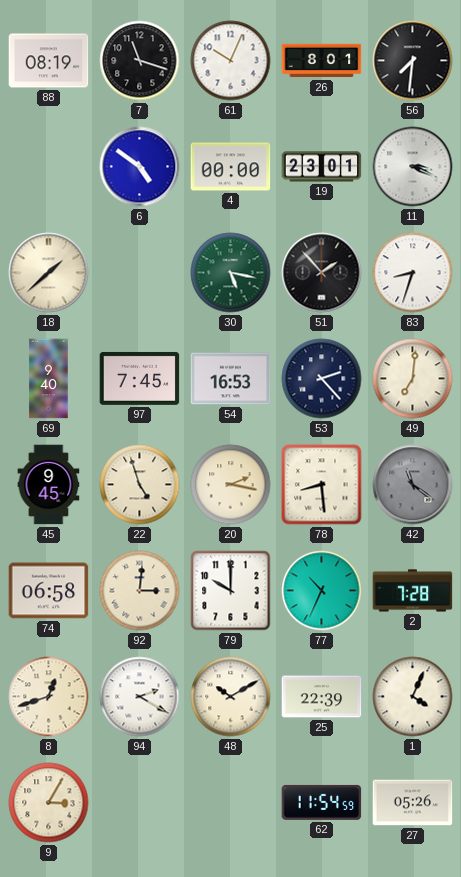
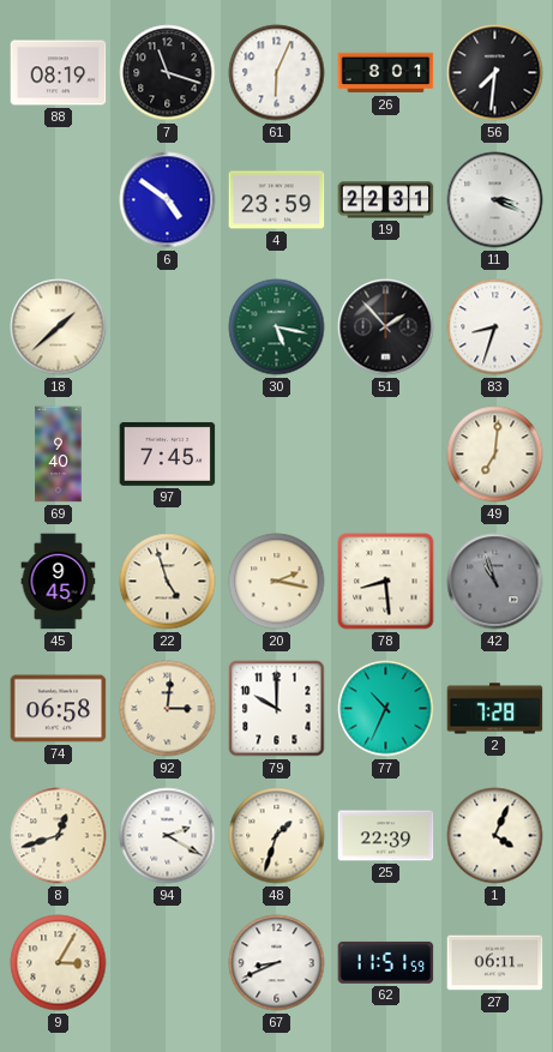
61: 10:04 -> 6:04 (277, 73)
4: 00:00 -> 23:59 (277, 200)
19: 23:01 -> 22:31 (386, 200)
54: 16:53 -> none (231, 379)
53: 2:23 -> none (322, 379)
42: 11:21 -> 10:57 (495, 582)
48: 10:10 -> 1:33 (277, 836)
67: none -> 8:41 (277, 963)
62: 11:54 -> 11:51 (386, 962)
27: 05:26 -> 06:11 (495, 963)
